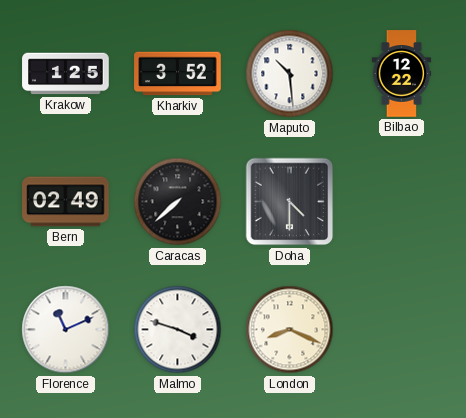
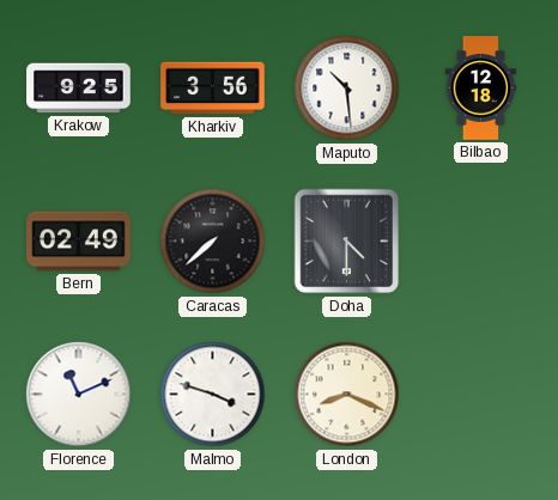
Krakow: 1:25 -> 9:25 (79, 89)
Kharkiv: 3:52 -> 3:56 (213, 89)
Bilbao: 12:22 -> 12:18 (481, 89)
